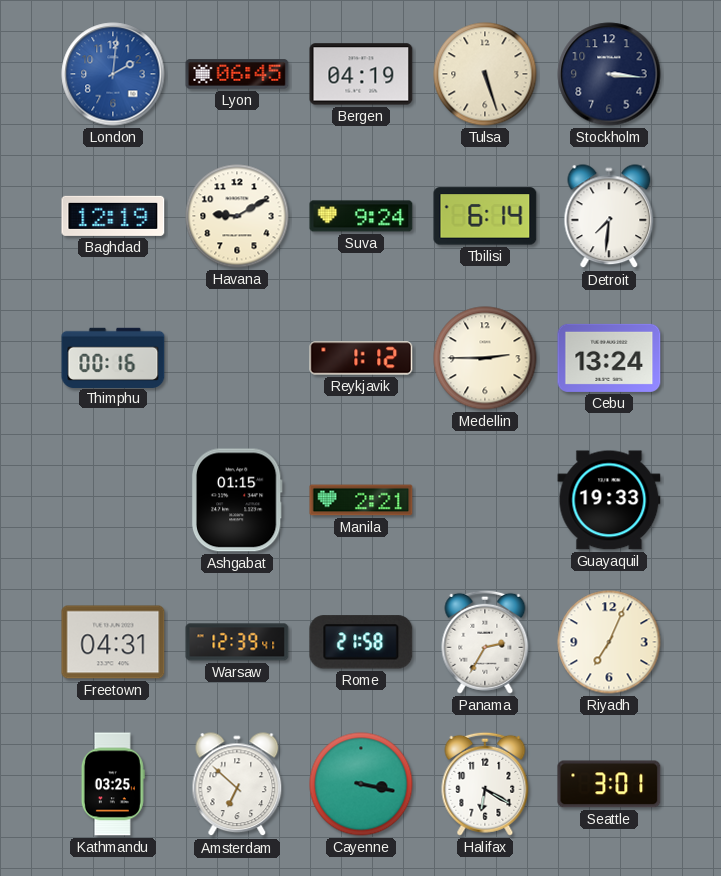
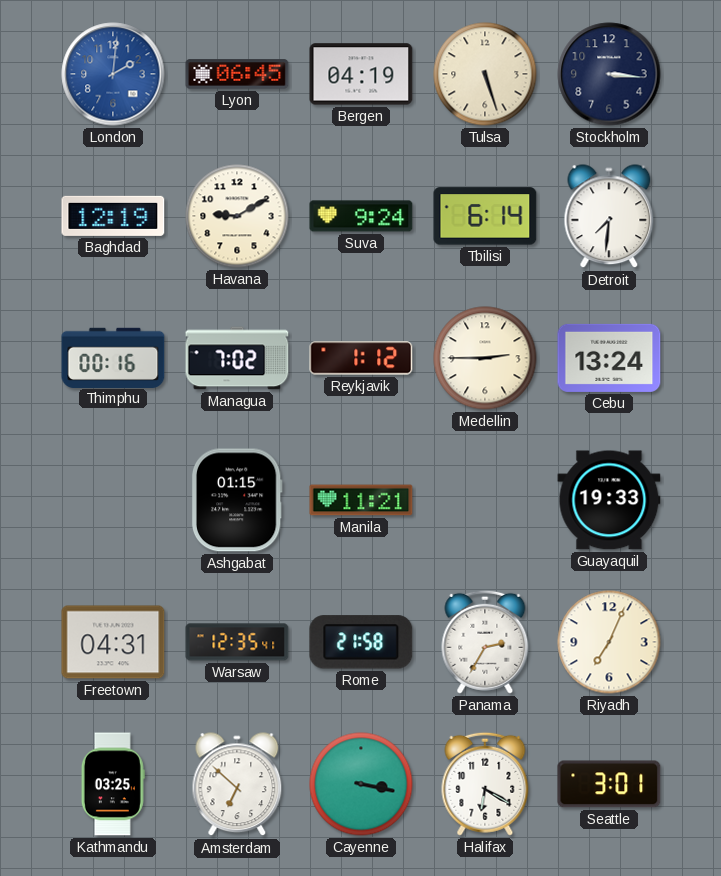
Managua: none -> 7:02 (237, 358)
Manila: 2:21 -> 11:21 (361, 500)
Warsaw: 12:39 -> 12:35 (237, 642)
